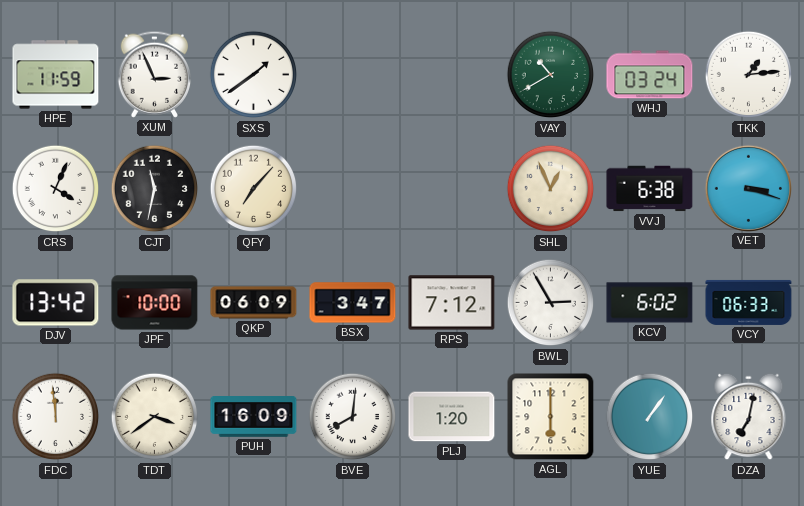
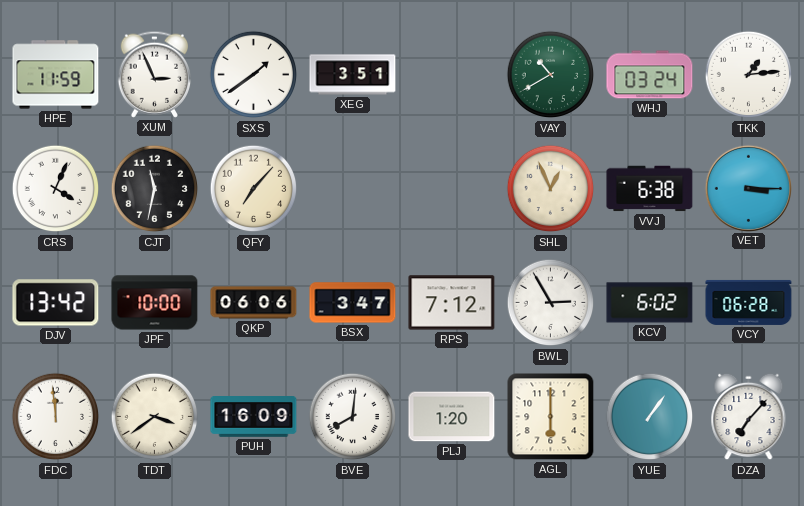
XEG: none -> 3:51 (353, 75)
VET: 3:18 -> 3:15 (748, 188)
QKP: 06:09 -> 06:06 (254, 303)
VCY: 06:33 -> 06:28 (749, 302)
DZA: 7:02 -> 7:07 (749, 417)
